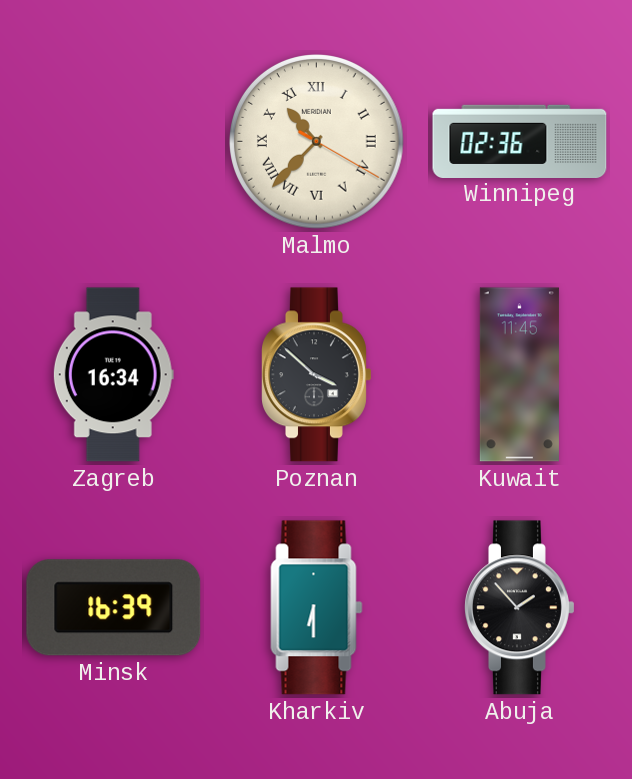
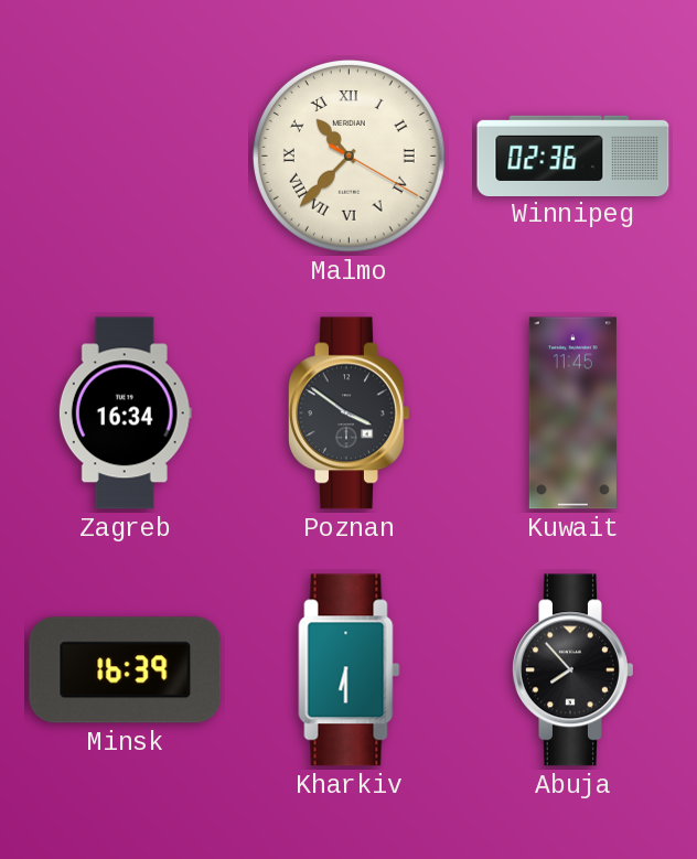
Poznan: 3:52 -> 3:51 (350, 414)
Abuja: 1:53 -> 7:53 (573, 670)
